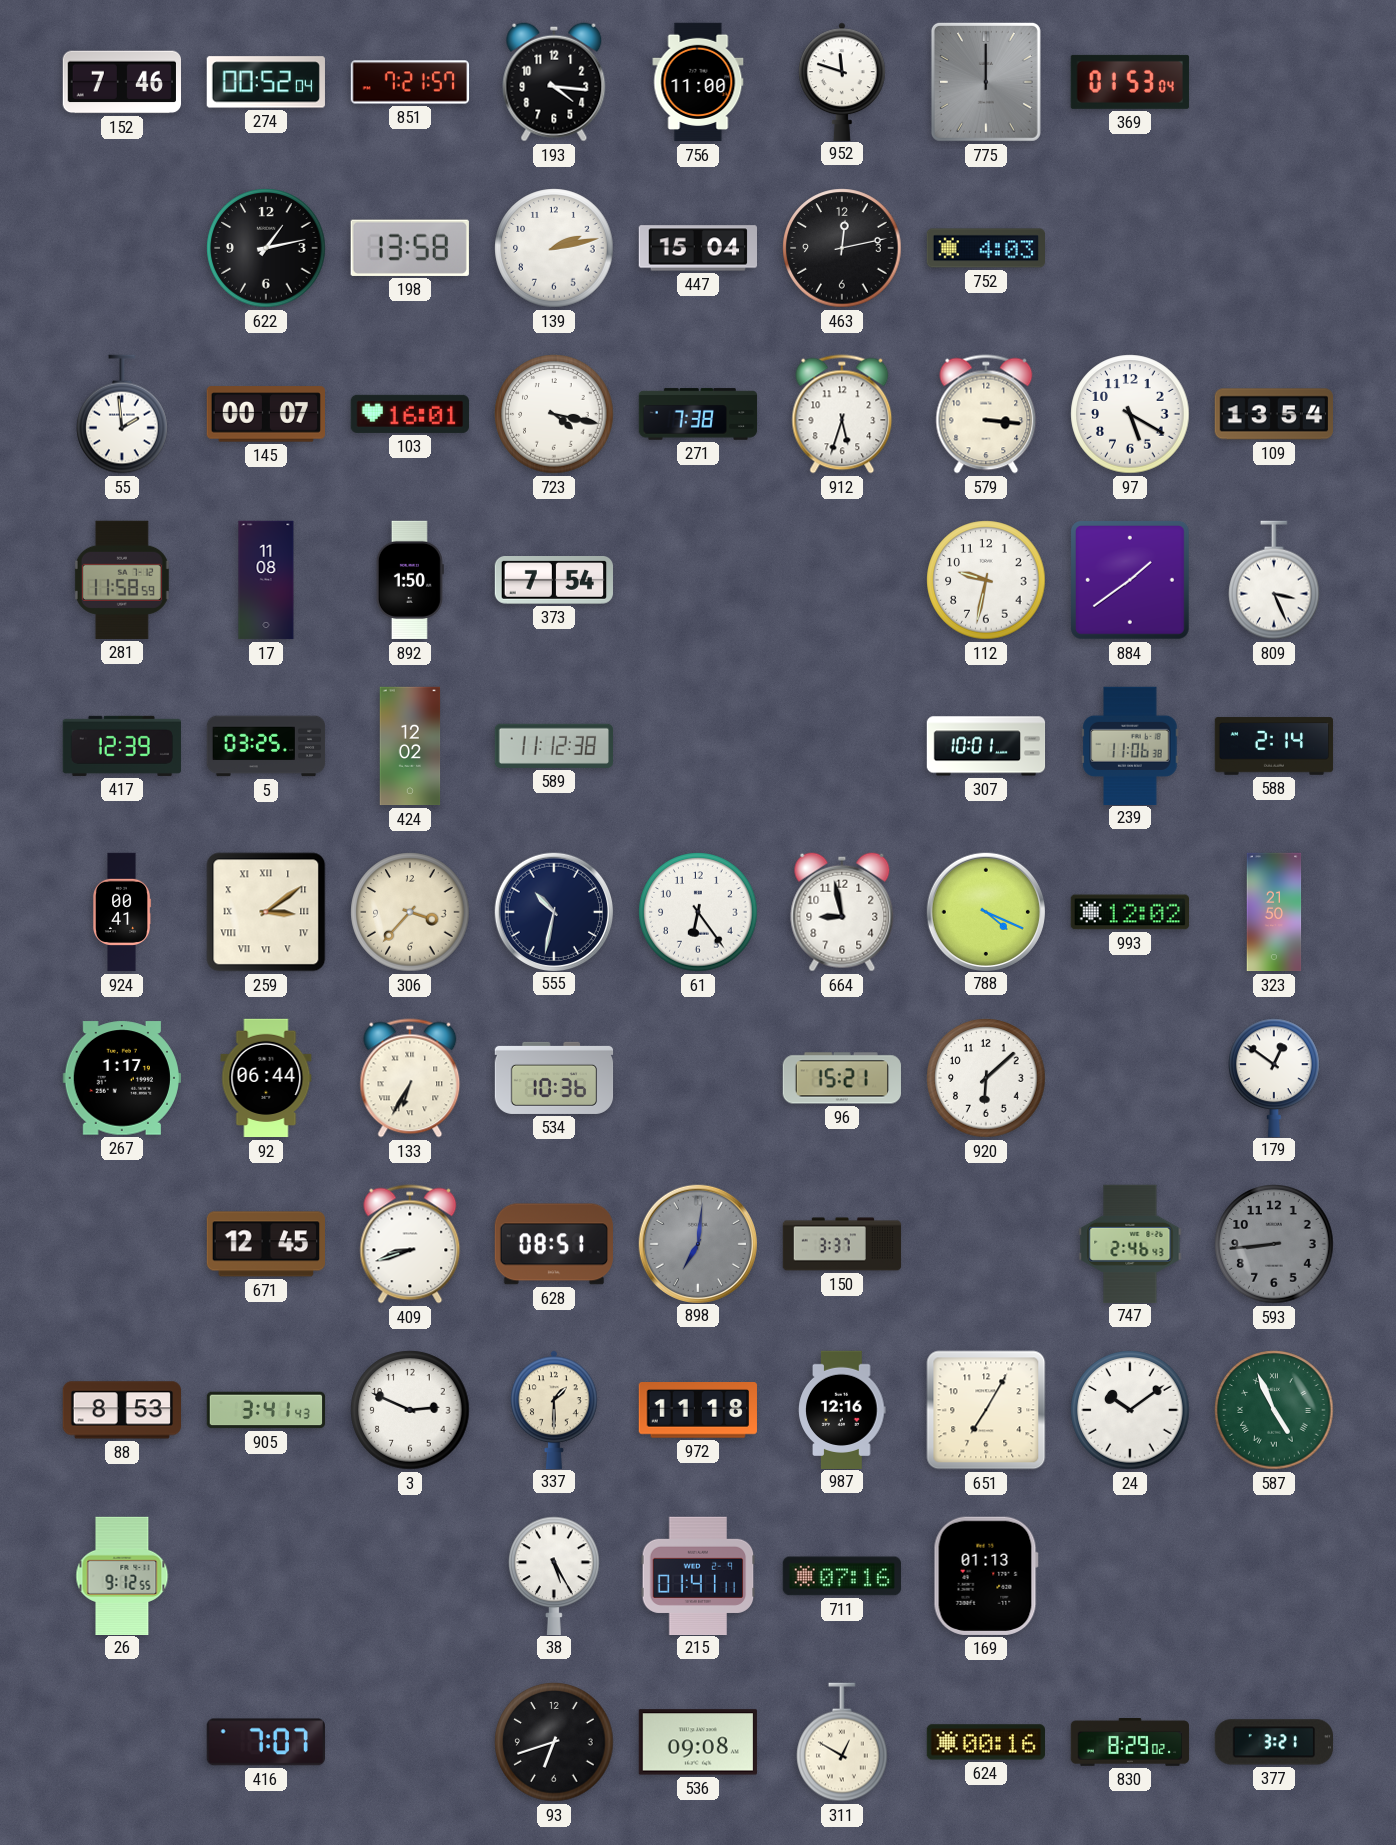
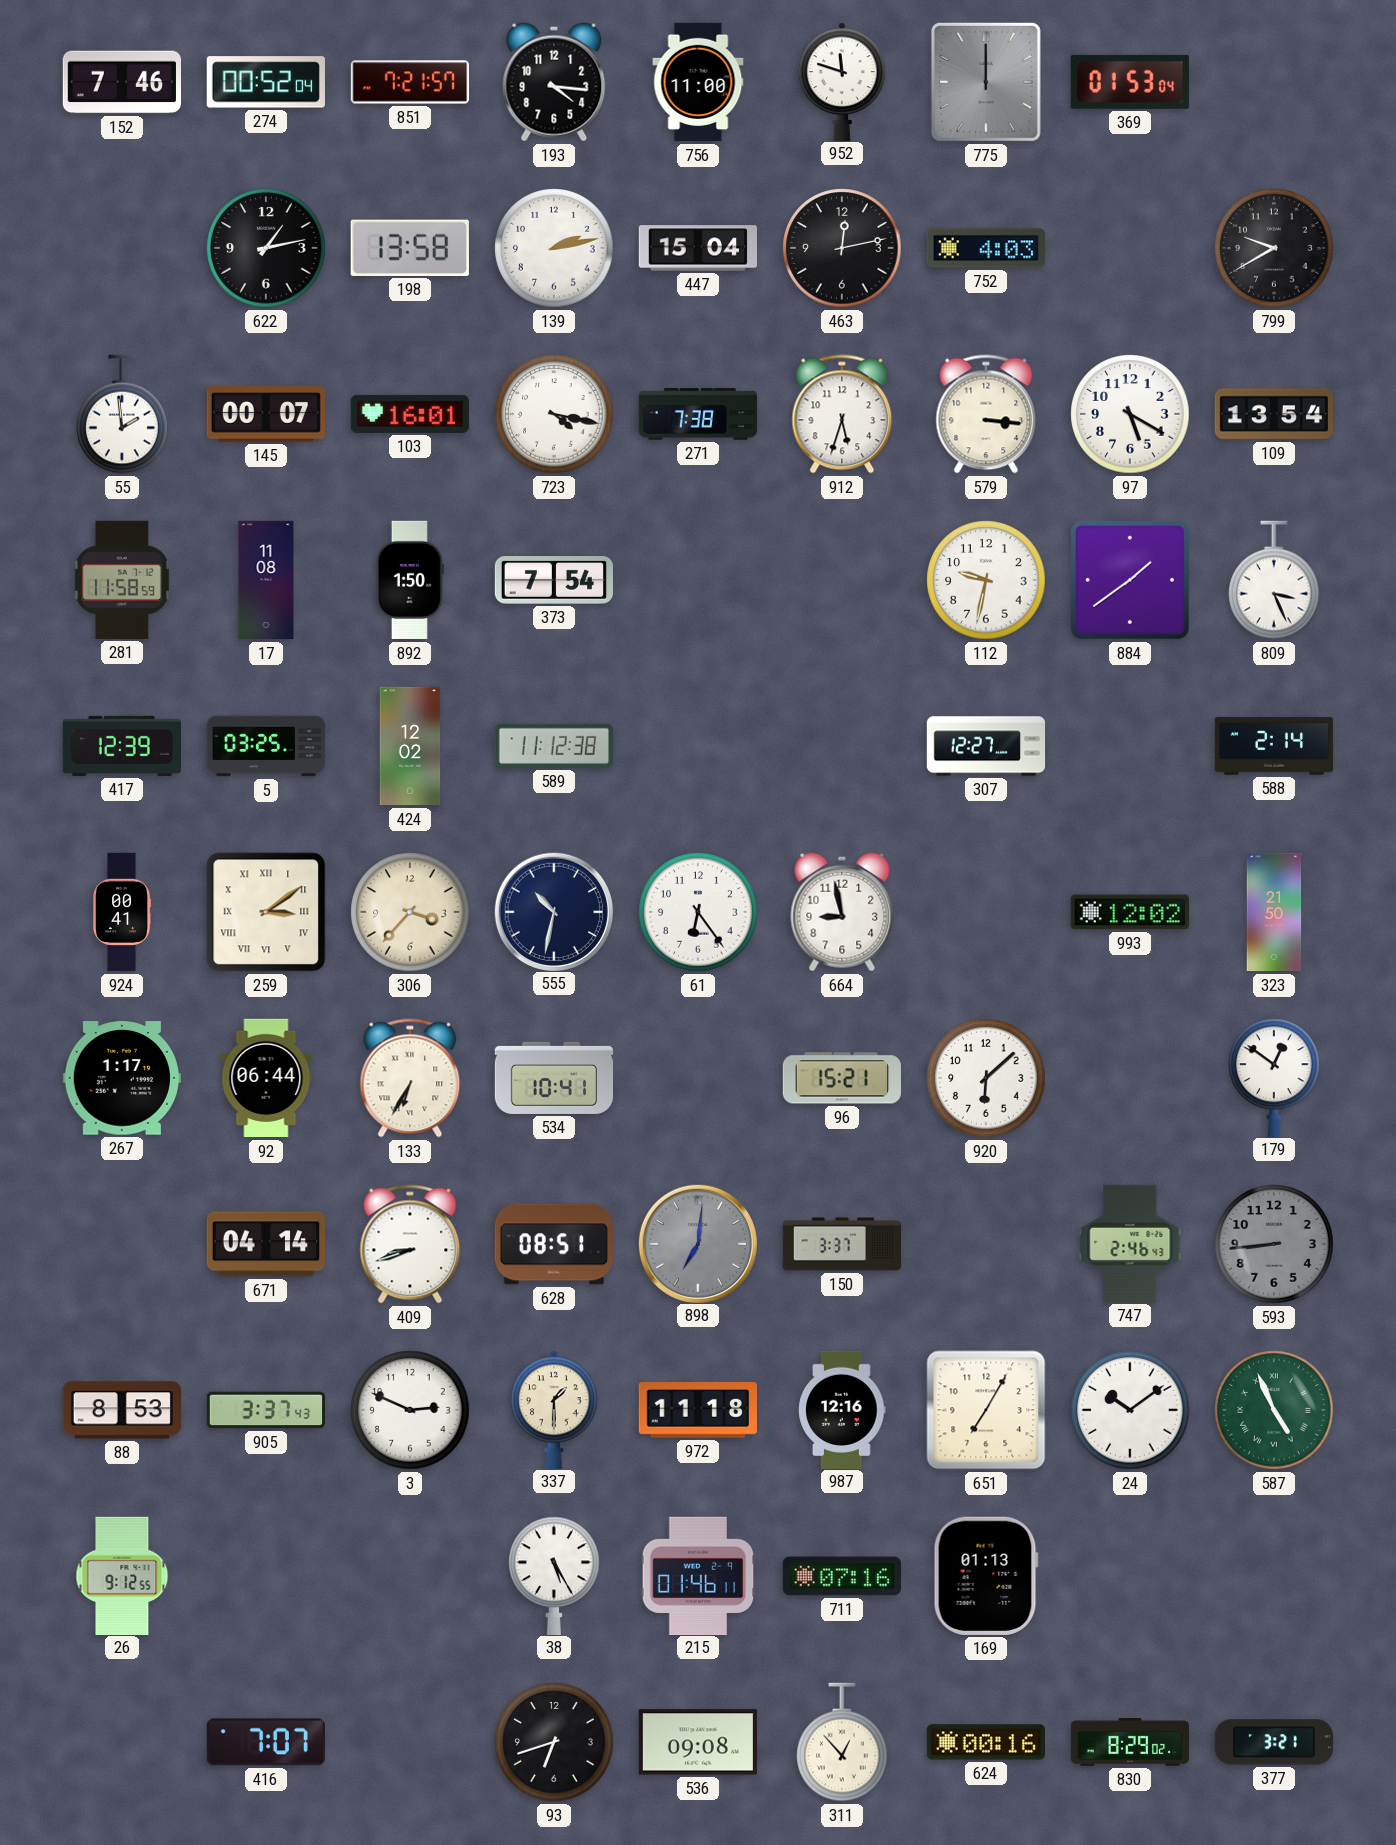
799: none -> 9:40 (1274, 248)
307: 10:01 -> 12:27 (986, 746)
239: 11:06 -> none (1130, 745)
788: 4:19 -> none (985, 911)
534: 10:36 -> 10:41 (554, 1078)
671: 12:45 -> 04:14 (265, 1244)
905: 3:41 -> 3:37 (266, 1410)
215: 01:41 -> 01:46 (698, 1575)
311: 12:50 -> 12:53 (842, 1742)
